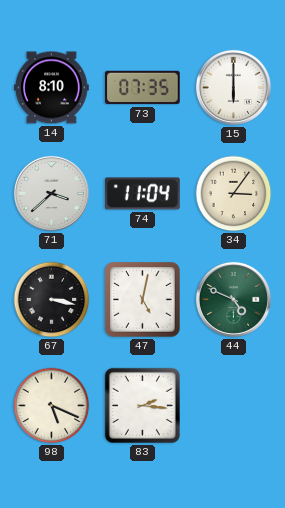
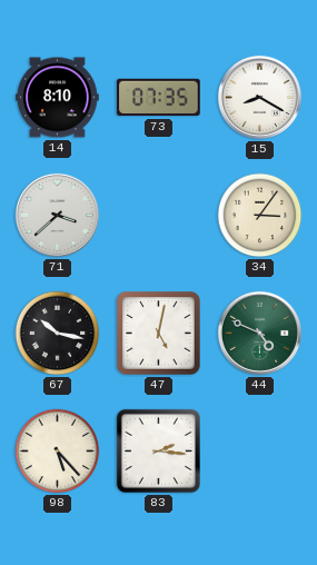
15: 6:00 -> 8:20 (259, 97)
74: 11:04 -> none (143, 194)
67: 3:17 -> 10:17 (58, 334)
98: 5:19 -> 5:23 (58, 452)
